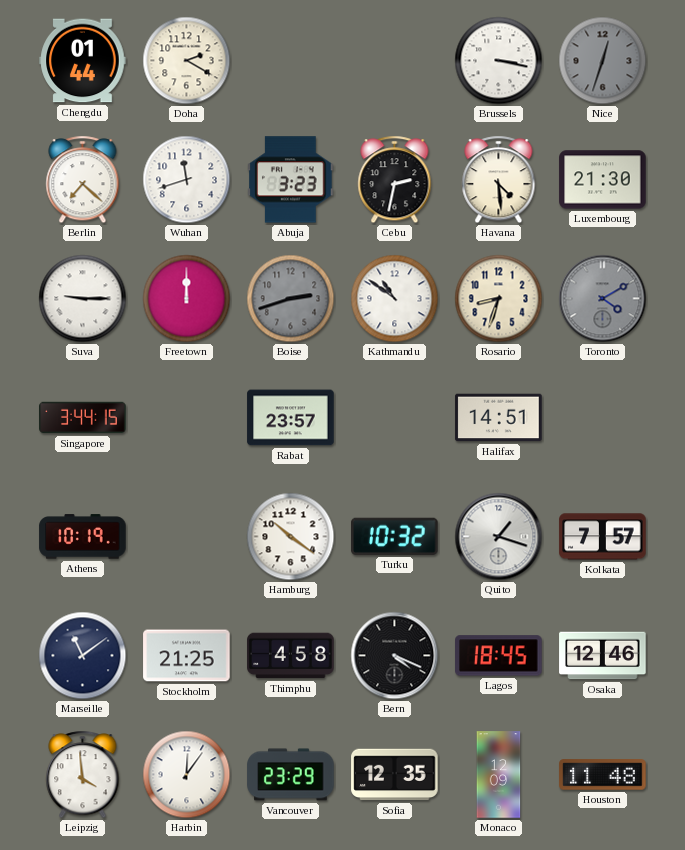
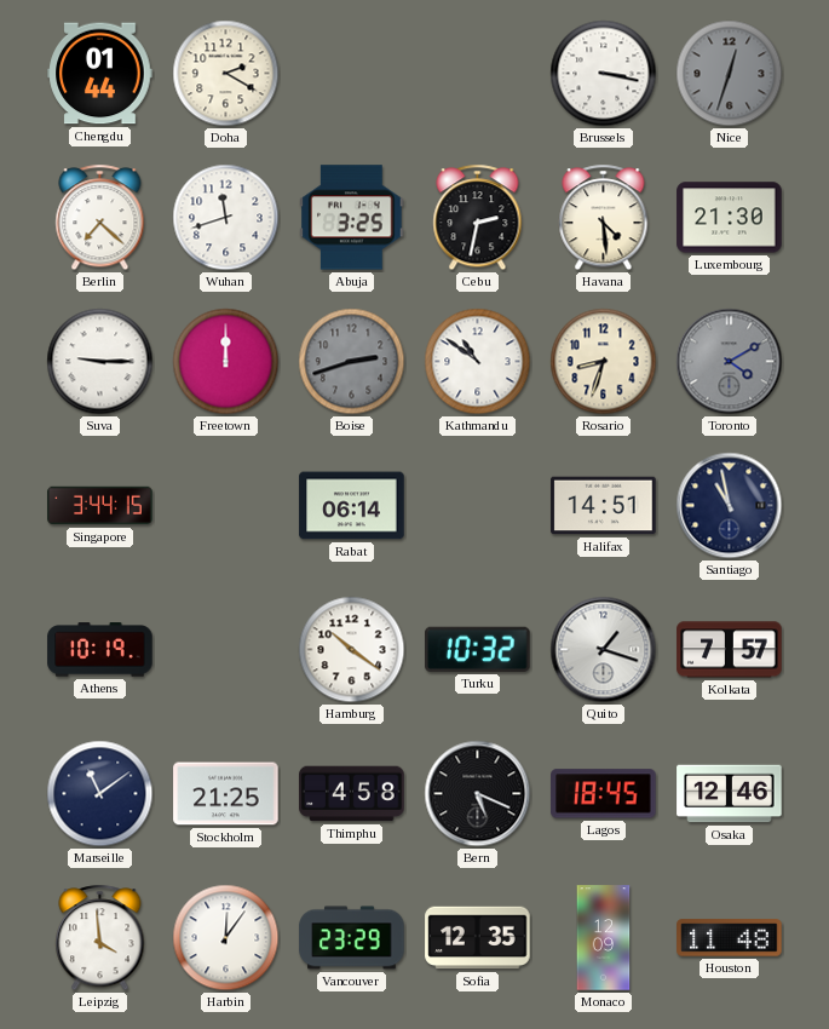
Abuja: 3:23 -> 3:25 (352, 218)
Rabat: 23:57 -> 06:14 (352, 506)
Santiago: none -> 10:58 (730, 506)
Bern: 4:19 -> 5:19 (478, 794)
